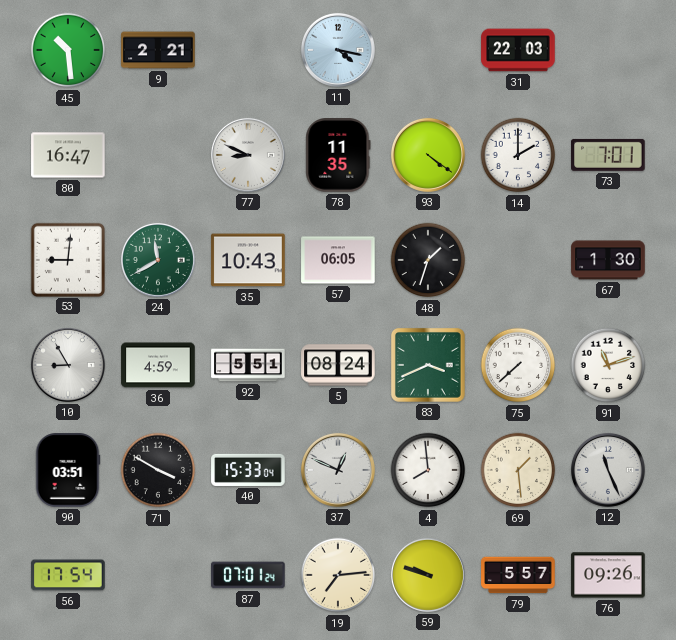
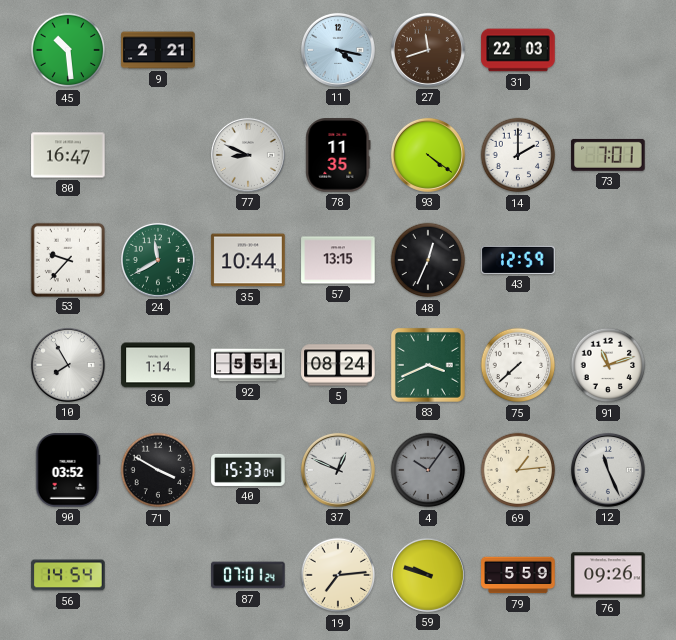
27: none -> 11:42 (428, 50)
53: 9:01 -> 9:37 (67, 259)
35: 10:43 -> 10:44 (248, 260)
57: 06:05 -> 13:15 (338, 260)
48: 1:33 -> 12:34 (428, 260)
43: none -> 12:59 (518, 260)
67: 1:30 -> none (608, 260)
10: 8:55 -> 7:55 (68, 365)
36: 4:59 -> 1:14 (158, 365)
90: 03:51 -> 03:52 (68, 470)
4: 7:59 -> 10:06 (428, 470)
4 dial: white -> grey (428, 470)
69: 1:29 -> 1:14 (518, 470)
56: 17:54 -> 14:54 (68, 575)
79: 5:57 -> 5:59 (518, 575)
